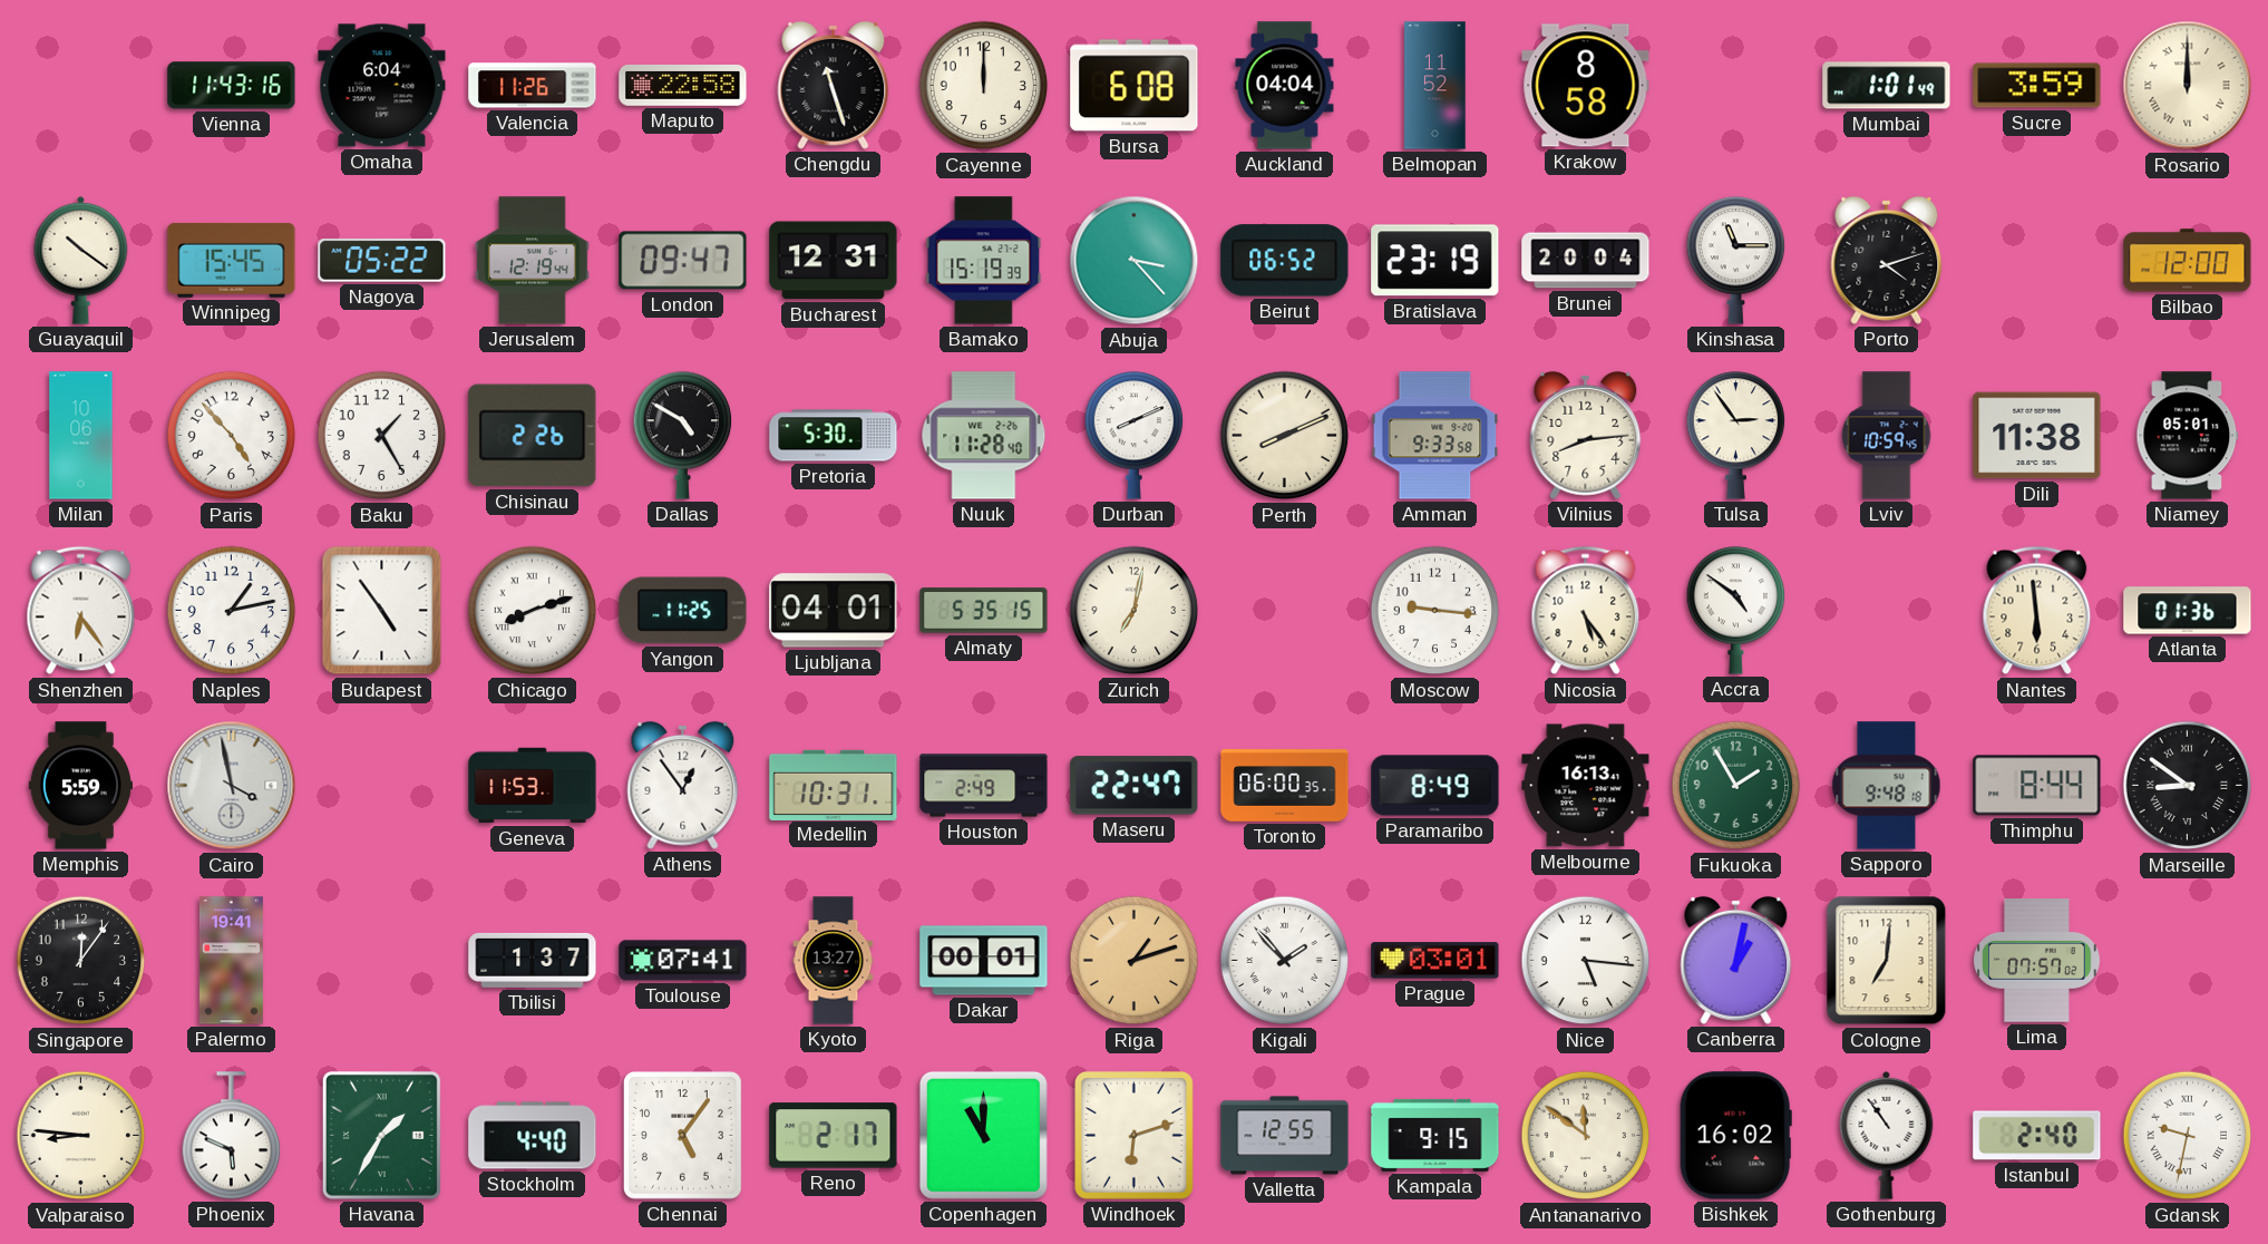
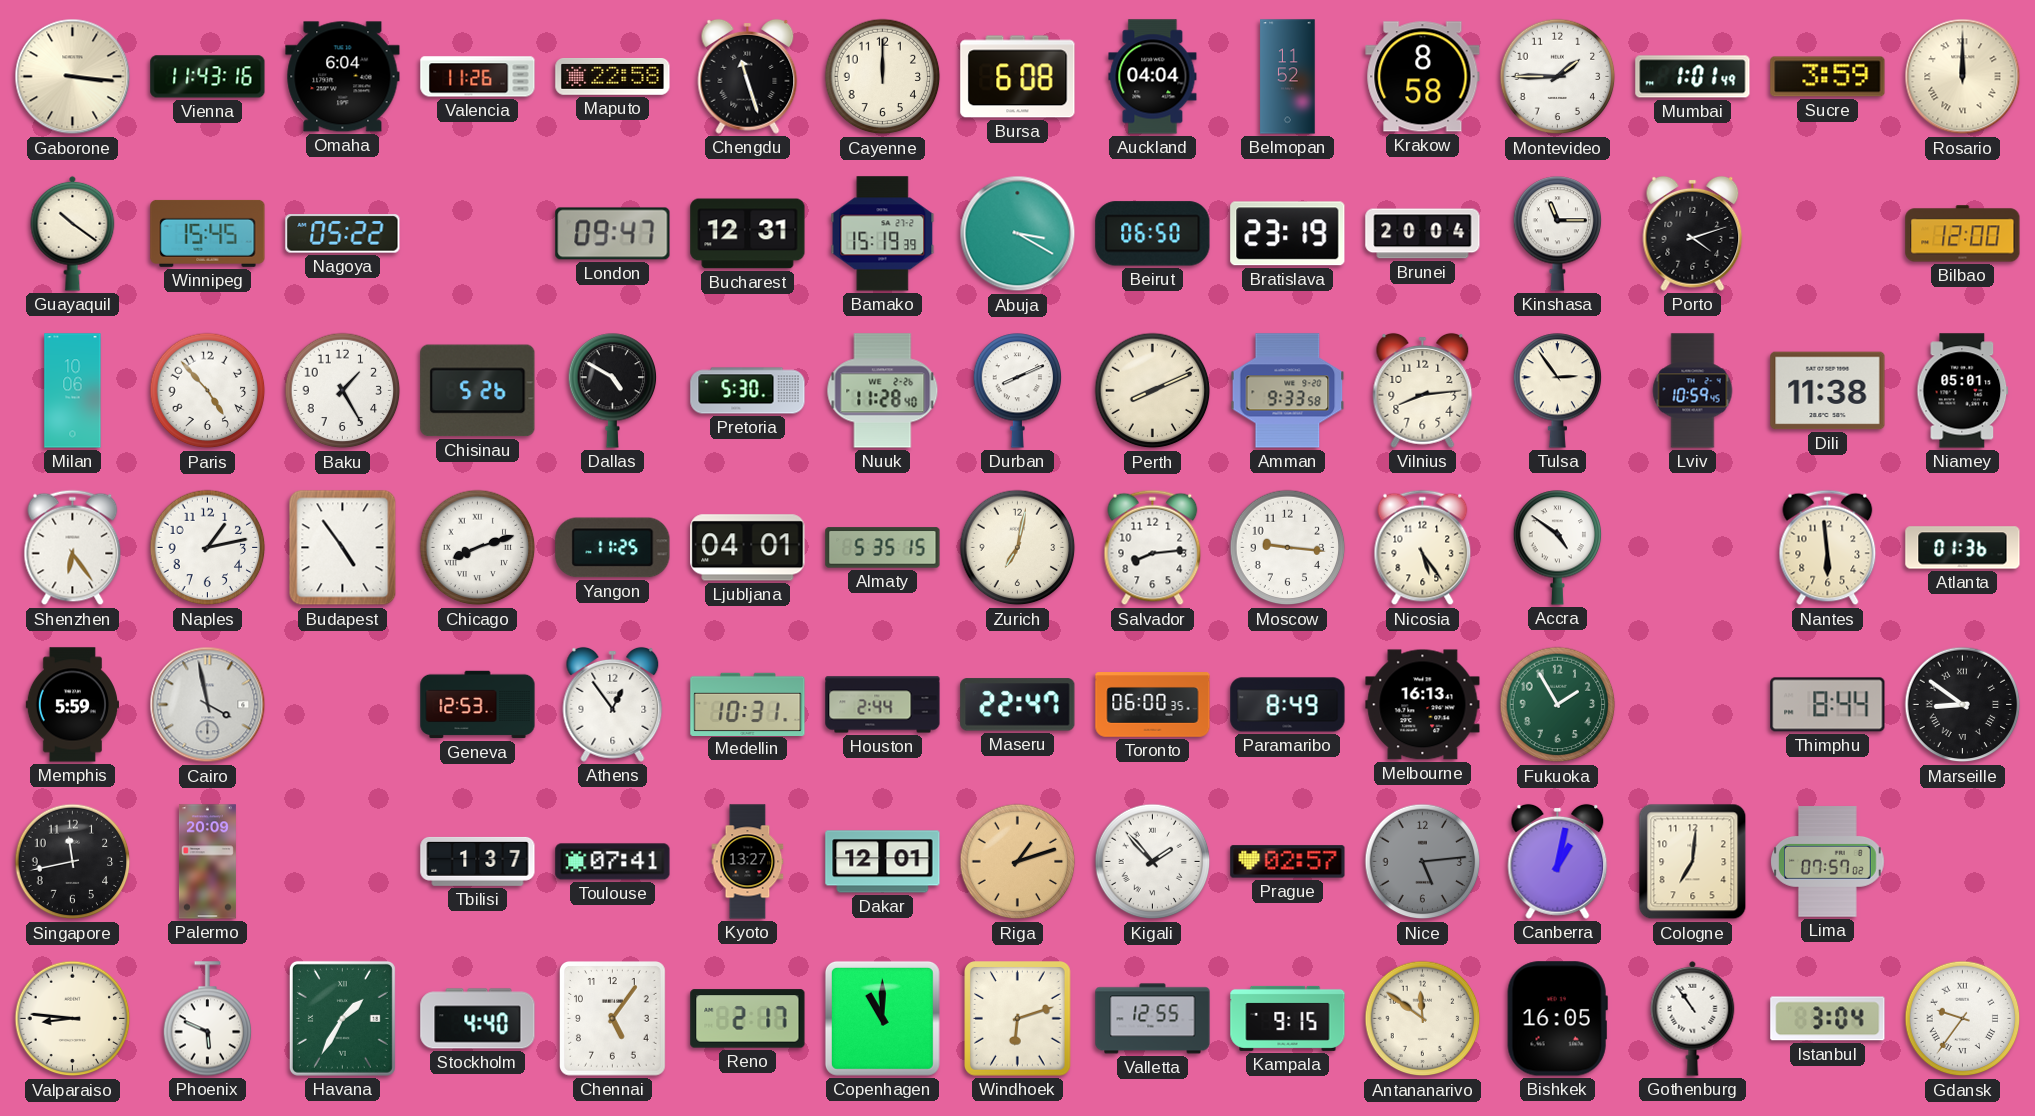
Gaborone: none -> 3:16 (73, 77)
Montevideo: none -> 1:45 (1558, 77)
Jerusalem: 12:19 -> none (533, 261)
Abuja: 3:23 -> 3:20 (1018, 234)
Beirut: 06:52 -> 06:50 (1153, 234)
Chisinau: 2:26 -> 5:26 (478, 391)
Salvador: none -> 8:14 (1153, 548)
Geneva: 11:53 -> 12:53 (478, 705)
Houston: 2:49 -> 2:44 (883, 705)
Sapporo: 9:48 -> none (1887, 786)
Singapore: 12:06 -> 11:43 (73, 862)
Palermo: 19:41 -> 20:09 (207, 862)
Dakar: 00:01 -> 12:01 (883, 862)
Prague: 03:01 -> 02:57 (1288, 862)
Nice: 5:16 -> 5:14 (1423, 862)
Nice dial: white -> grey (1423, 862)
Bishkek: 16:02 -> 16:05 (1557, 1019)
Istanbul: 2:40 -> 3:04 (1828, 1019)
Gdansk: 9:32 -> 9:36 (1963, 1019)
